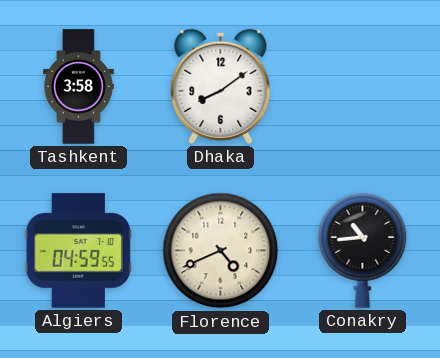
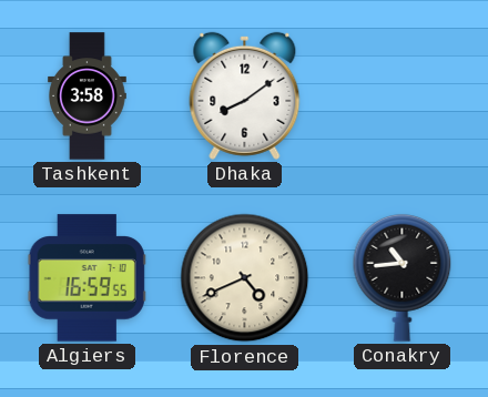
Algiers: 04:59 -> 16:59 (87, 278)
